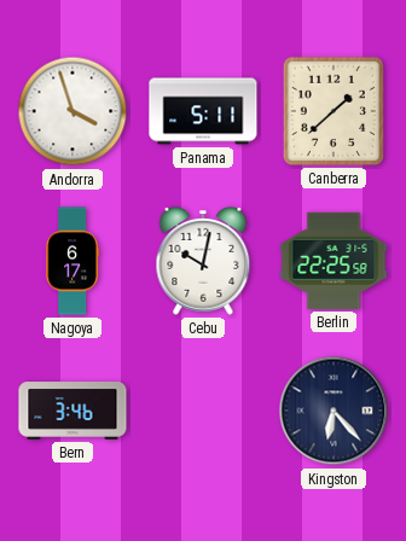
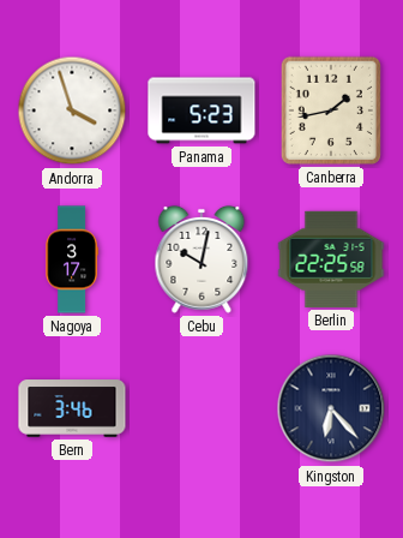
Panama: 5:11 -> 5:23 (201, 110)
Canberra: 1:38 -> 1:43 (331, 110)
Nagoya: 6:17 -> 3:17 (72, 259)
